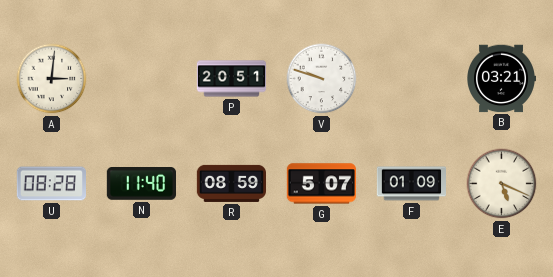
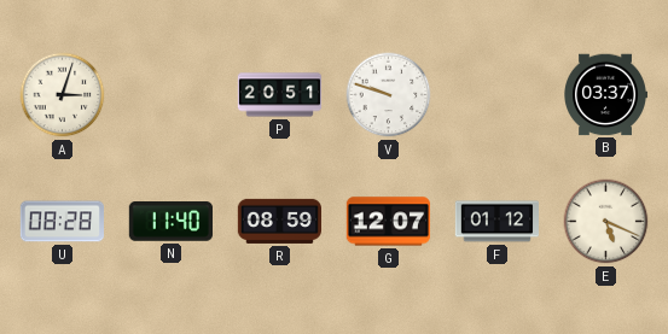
A: 3:01 -> 3:03 (63, 95)
B: 03:21 -> 03:37 (605, 95)
G: 5:07 -> 12:07 (388, 222)
F: 01:09 -> 01:12 (496, 222)
